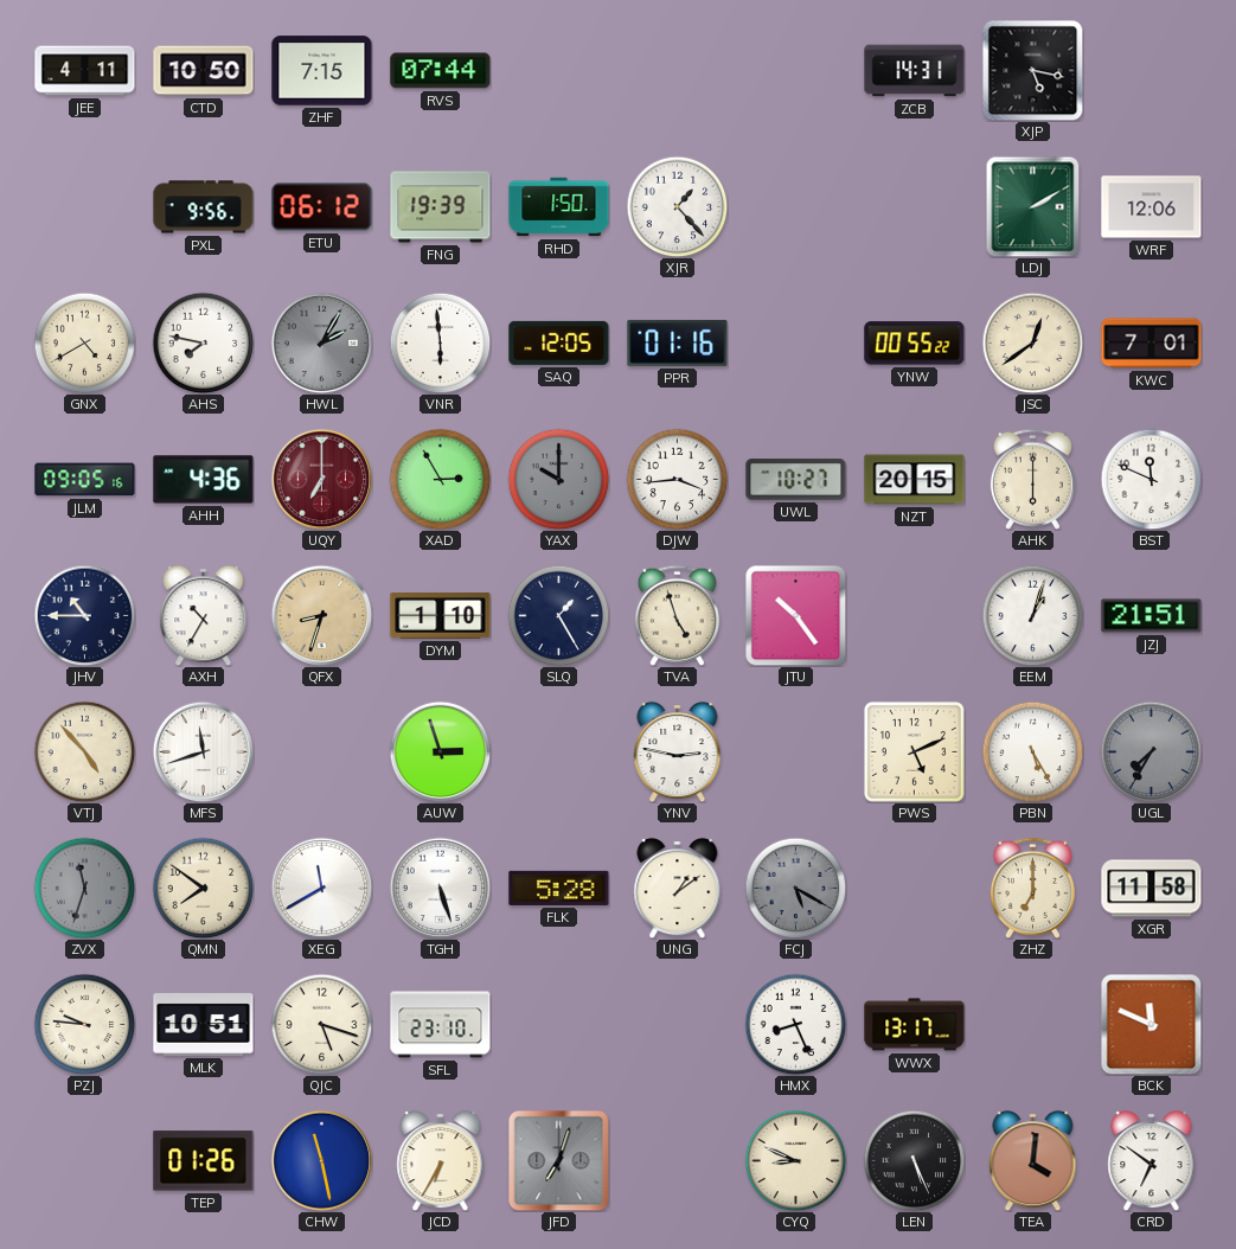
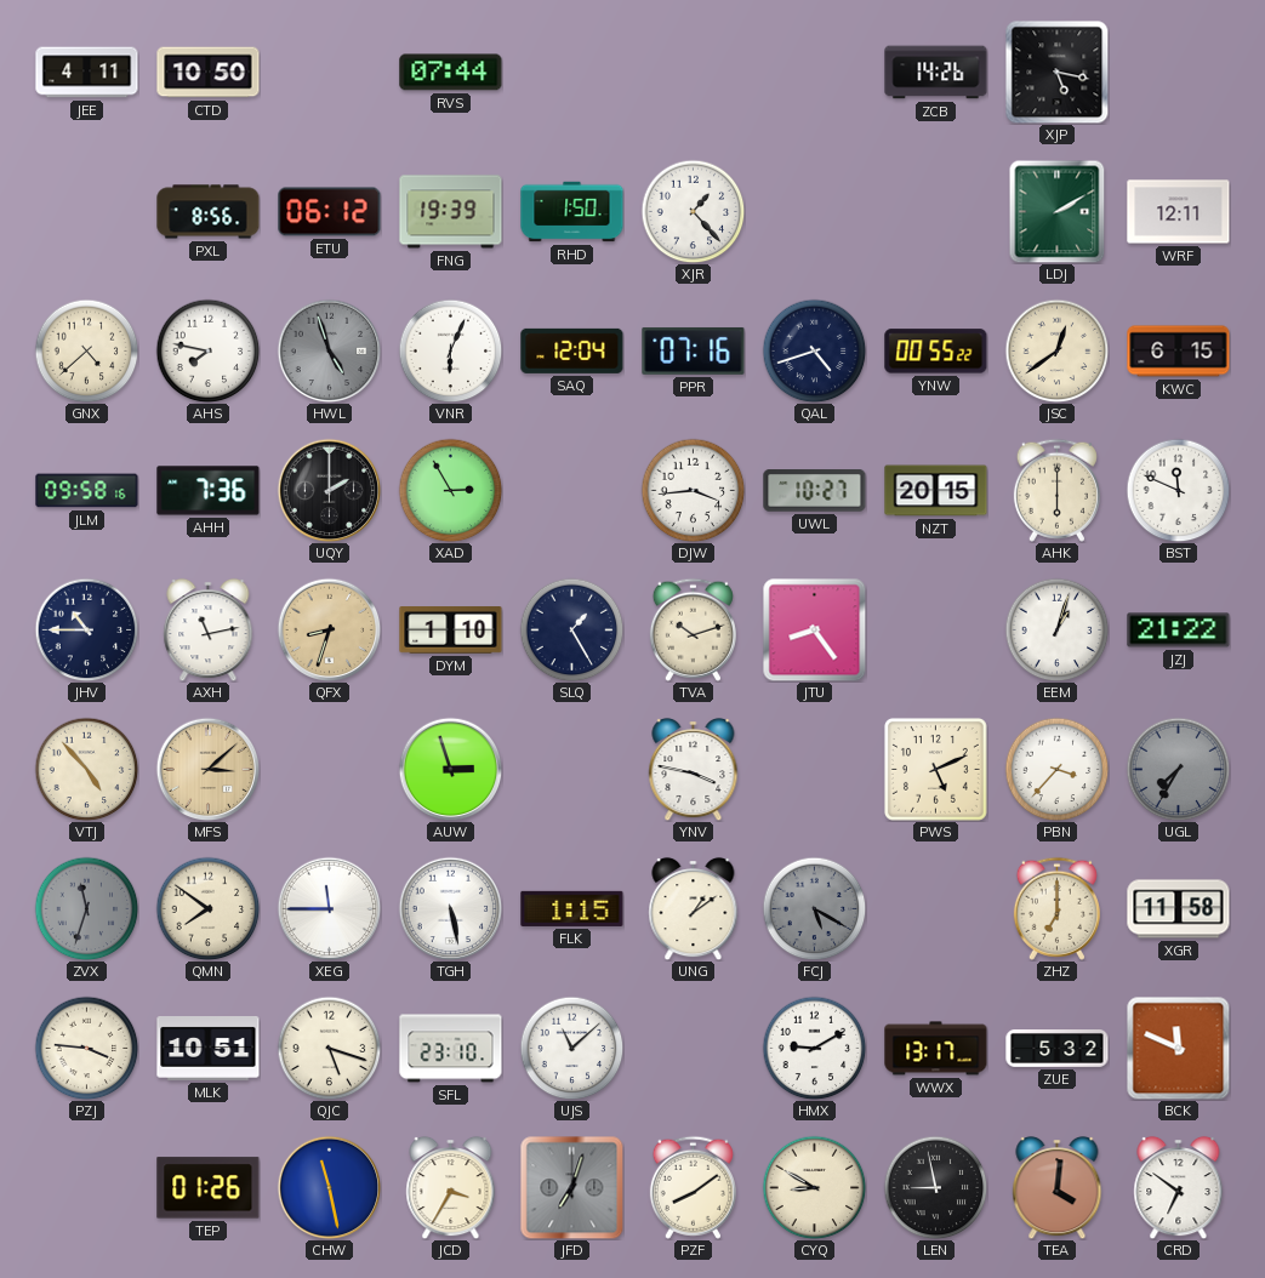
ZHF: 7:15 -> none (322, 71)
ZCB: 14:31 -> 14:26 (936, 73)
PXL: 9:56 -> 8:56 (209, 212)
WRF: 12:06 -> 12:11 (1179, 212)
GNX: 4:40 -> 4:38 (86, 350)
HWL: 2:05 -> 4:57 (329, 350)
VNR: 5:59 -> 6:04 (450, 350)
SAQ: 12:05 -> 12:04 (572, 350)
PPR: 01:16 -> 07:16 (694, 350)
QAL: none -> 4:42 (814, 350)
KWC: 7:01 -> 6:15 (1179, 352)
JLM: 09:05 -> 09:58 (87, 491)
AHH: 4:36 -> 7:36 (209, 491)
UQY: 7:00 -> 2:00 (329, 490)
UQY dial: burgundy -> black (329, 490)
YAX: 10:00 -> none (558, 479)
AXH: 10:35 -> 11:13 (209, 629)
TVA: 4:57 -> 10:12 (693, 629)
JTU: 10:24 -> 8:24 (814, 629)
JZJ: 21:51 -> 21:22 (1179, 631)
MFS: 11:42 -> 3:08 (207, 769)
MFS dial: white -> champagne (207, 769)
YNV: 2:47 -> 3:47 (694, 769)
PBN: 5:25 -> 3:37 (1056, 769)
XEG: 11:40 -> 11:45 (329, 908)
TGH: 5:27 -> 5:28 (450, 908)
FLK: 5:28 -> 1:15 (572, 908)
PZJ: 9:46 -> 3:46 (86, 1048)
UJS: none -> 11:08 (571, 1048)
HMX: 8:26 -> 9:10 (814, 1048)
ZUE: none -> 5:32 (1058, 1049)
JCD: 6:35 -> 3:35 (451, 1187)
PZF: none -> 8:09 (693, 1187)
CYQ: 8:49 -> 8:50 (814, 1187)
LEN: 5:26 -> 8:58 (935, 1187)
